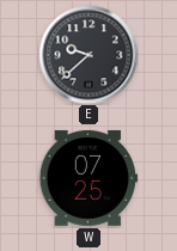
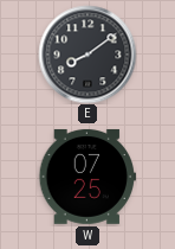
E: 9:38 -> 8:09 (87, 55)
